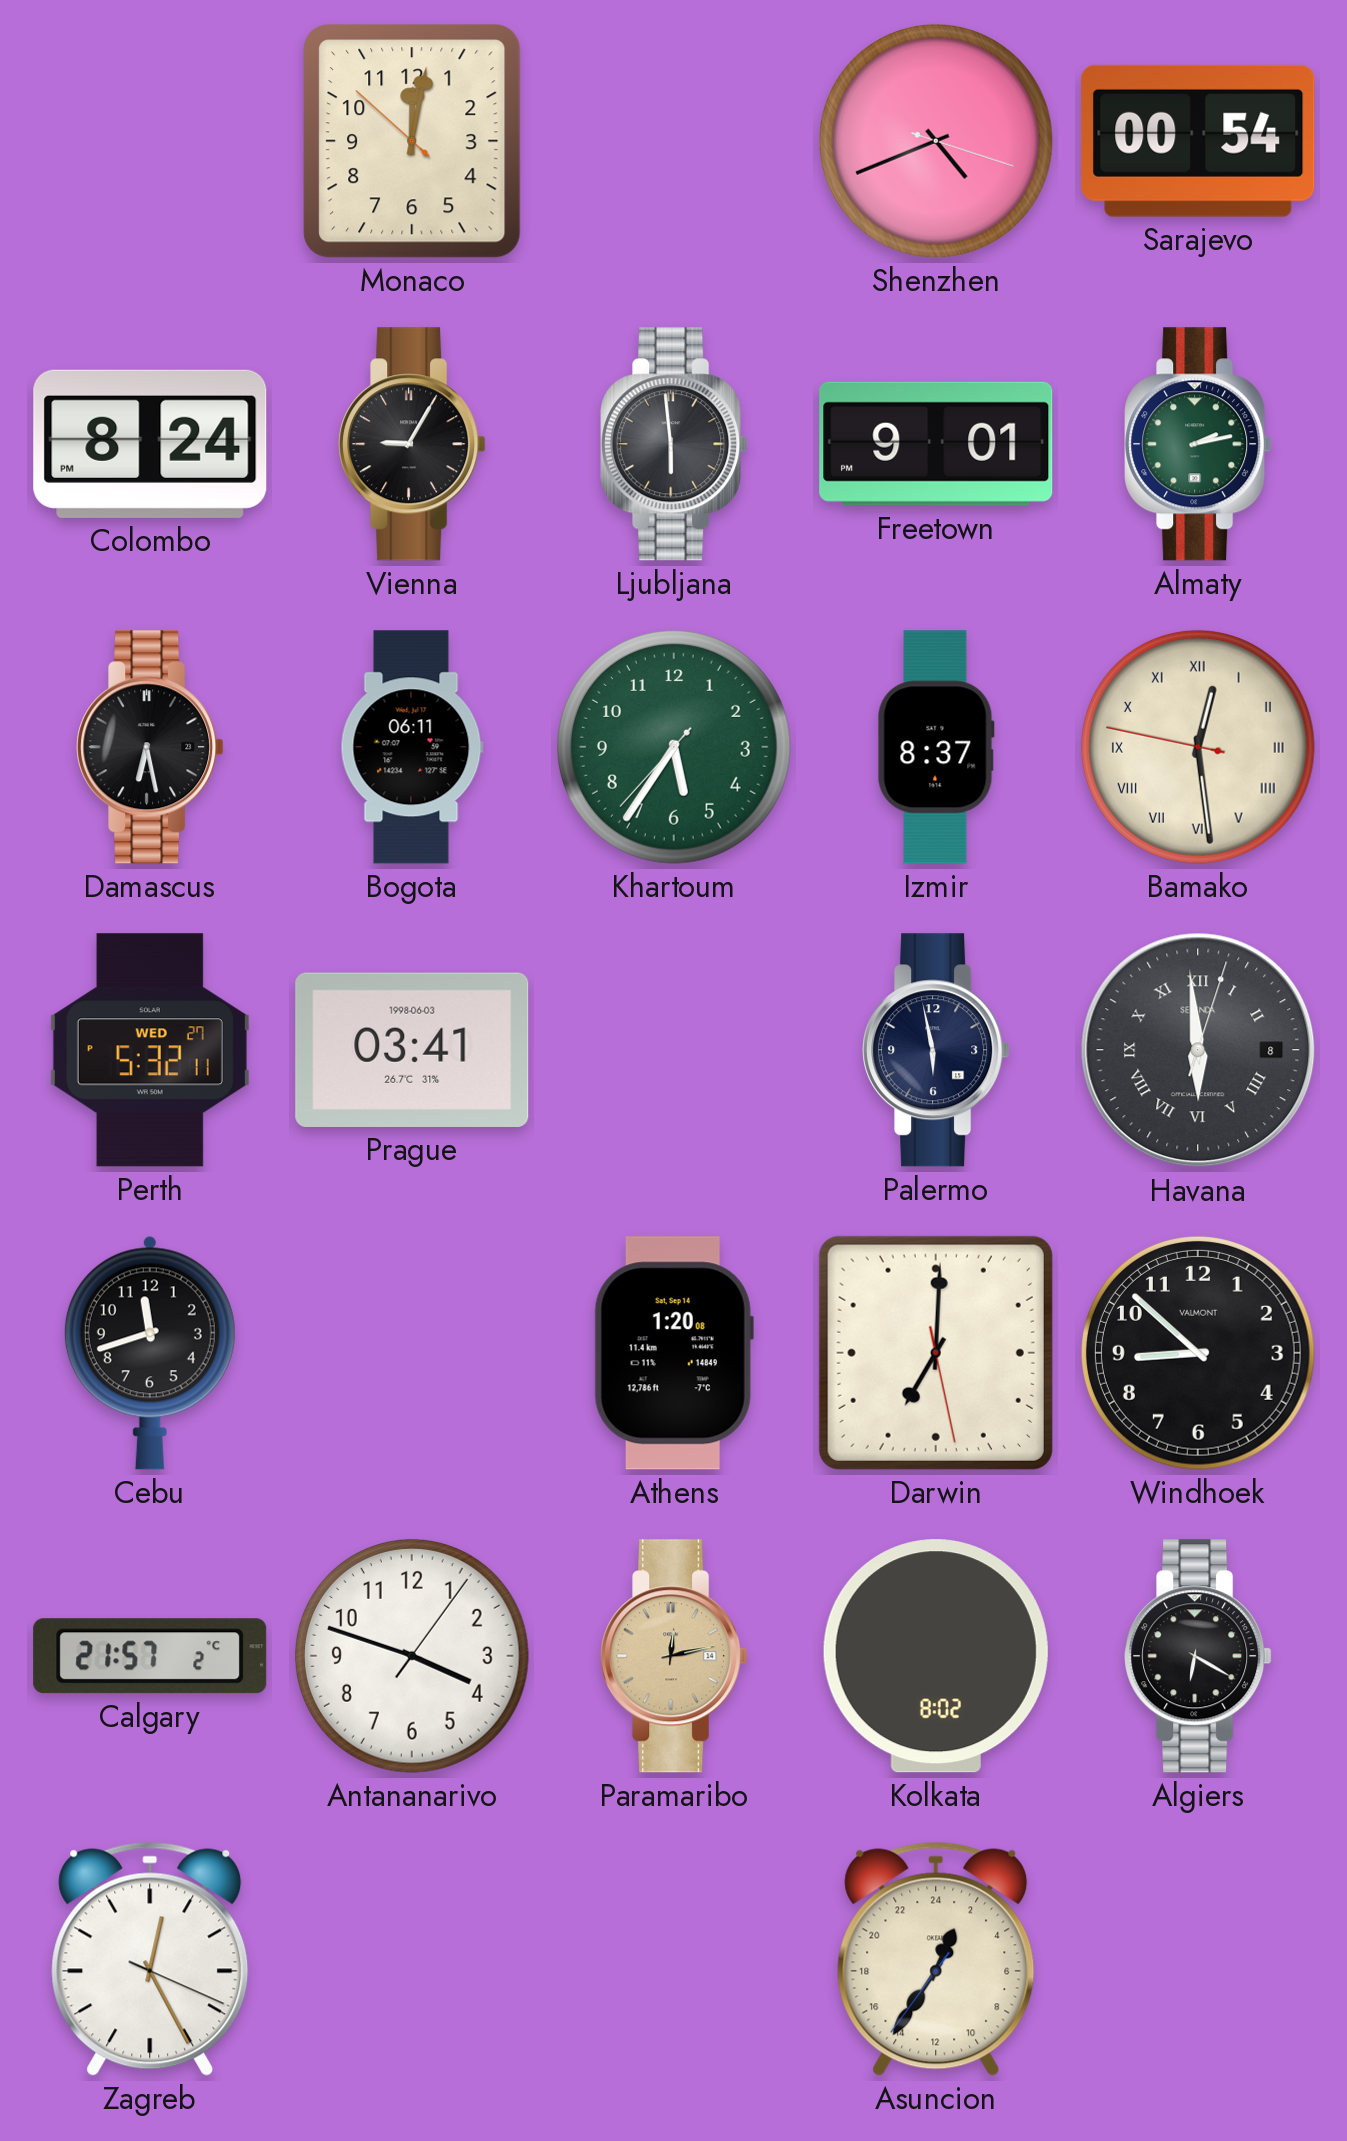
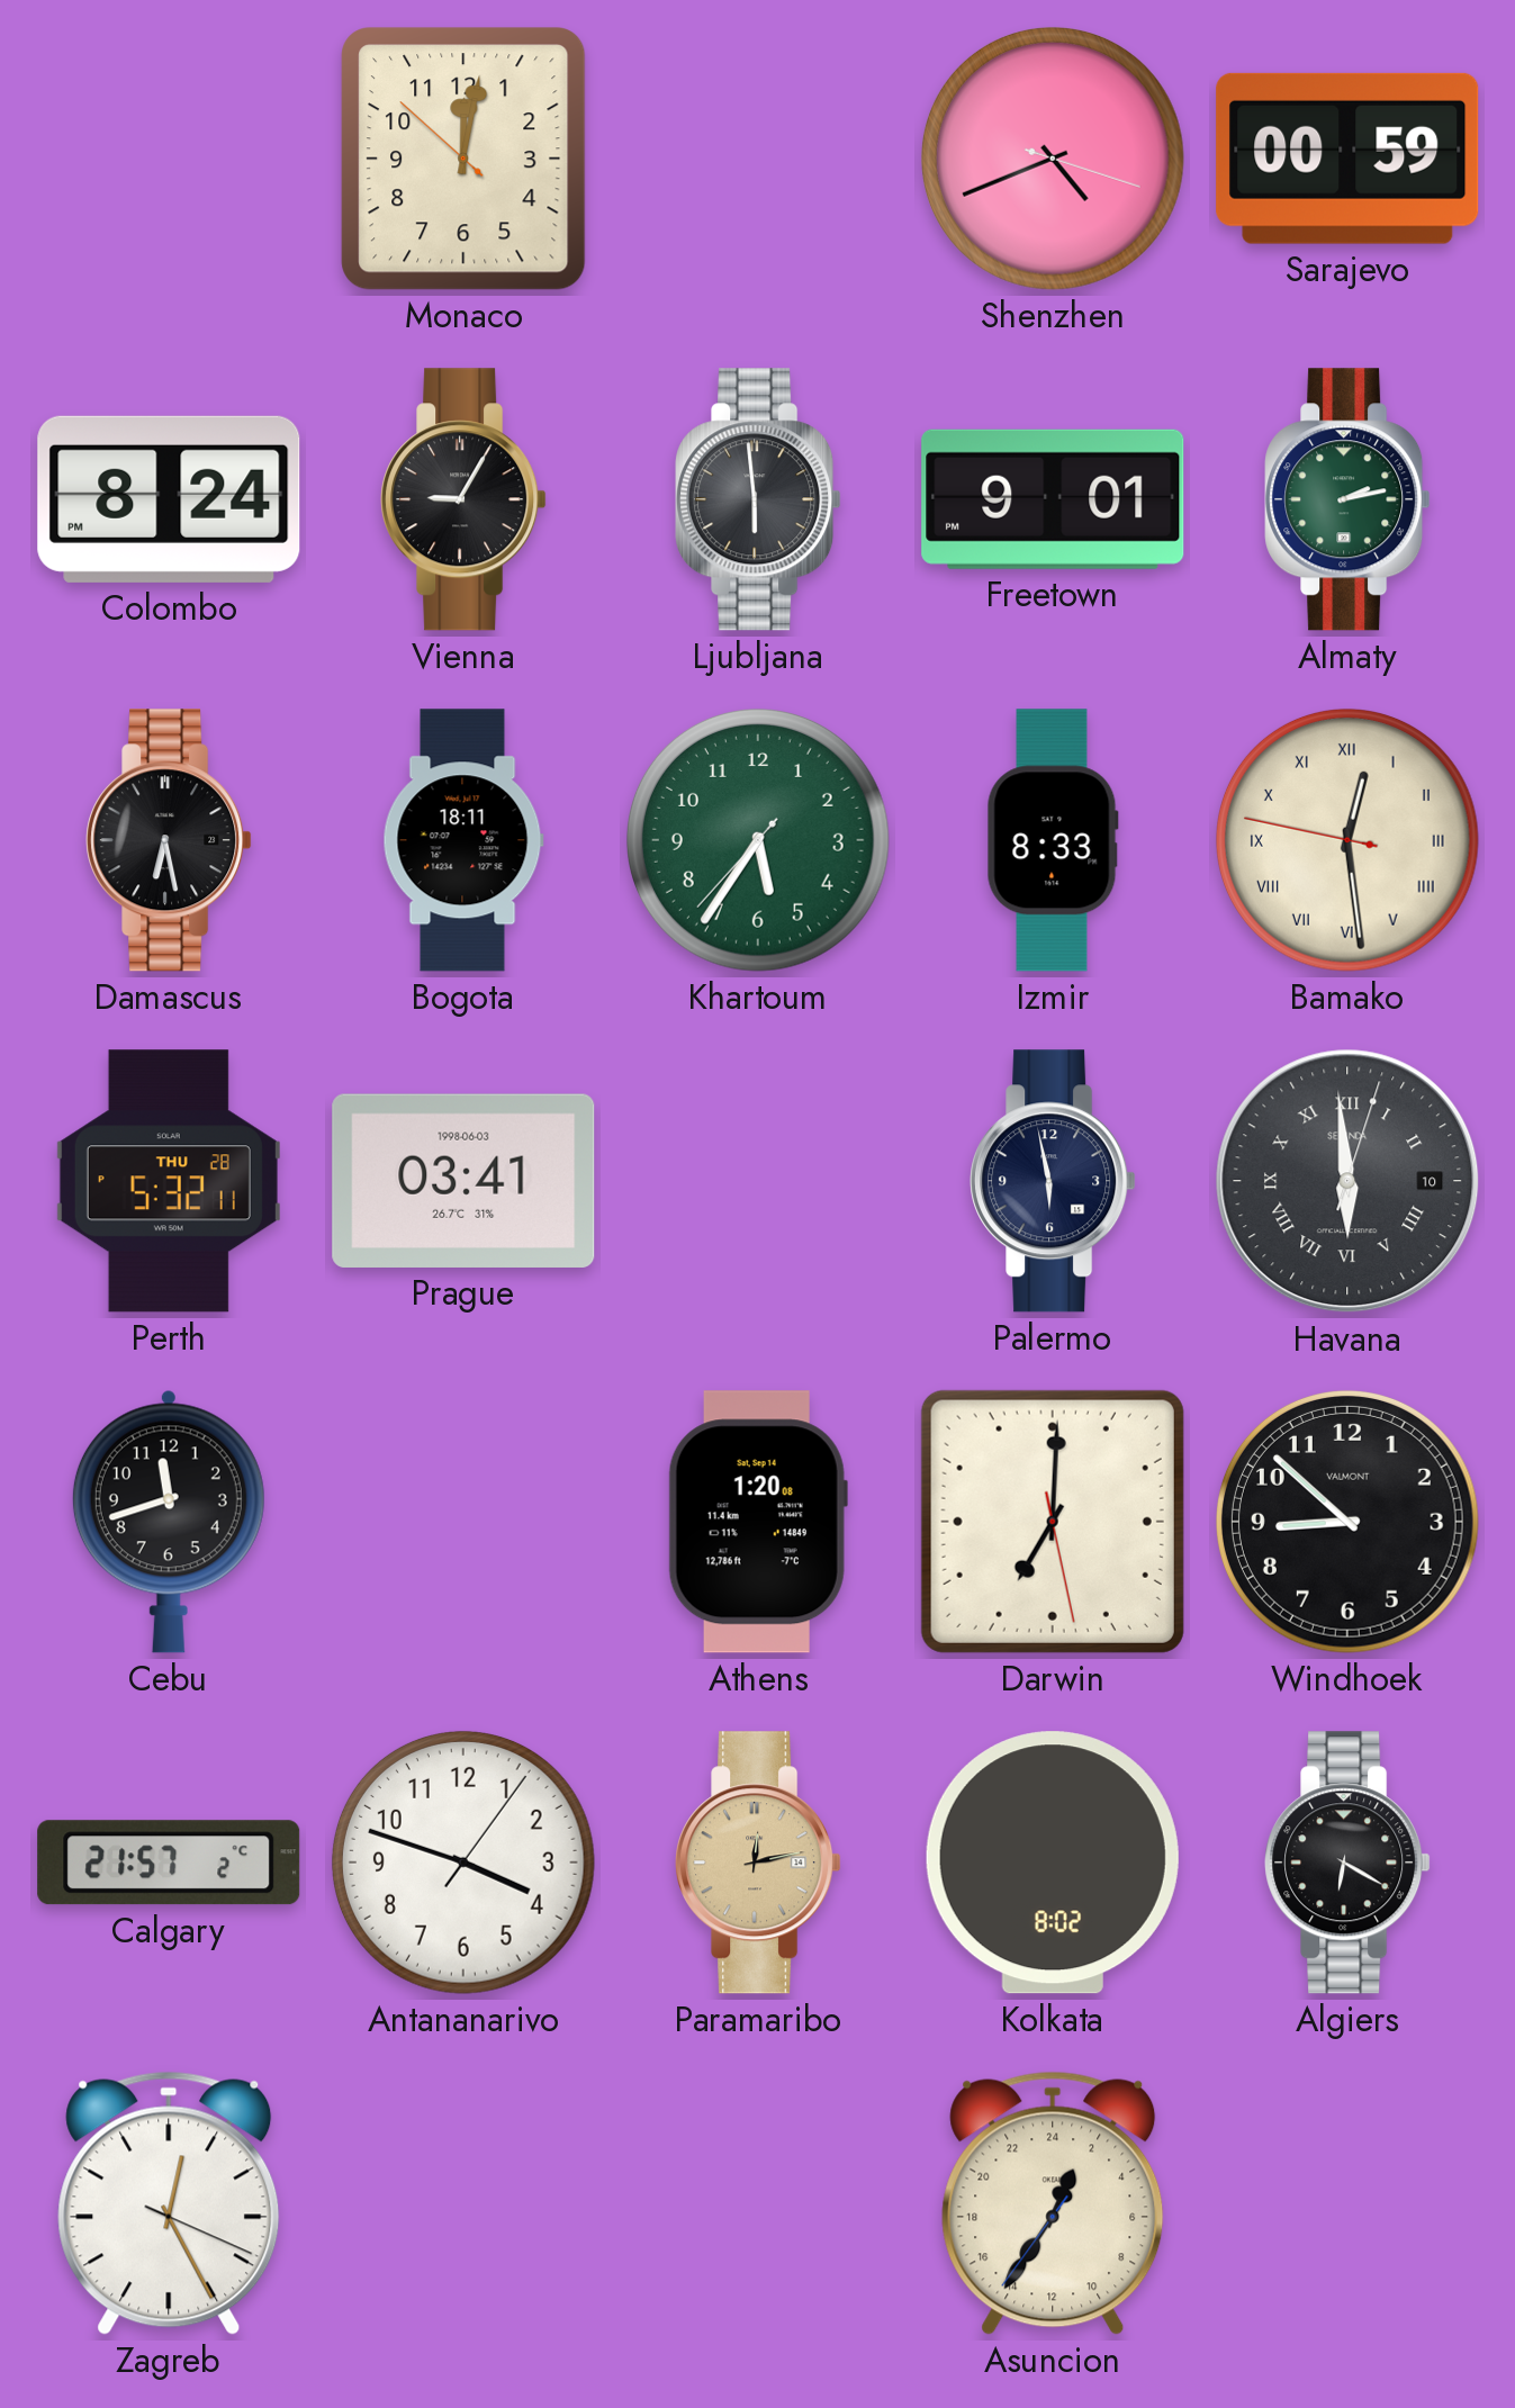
Sarajevo: 00:54 -> 00:59 (1347, 159)
Bogota: 06:11 -> 18:11 (463, 840)
Izmir: 8:37 -> 8:33 (1053, 840)
Perth date: WED 27 -> THU 28 (169, 1181)
Havana date: 8 -> 10 (1347, 1181)
